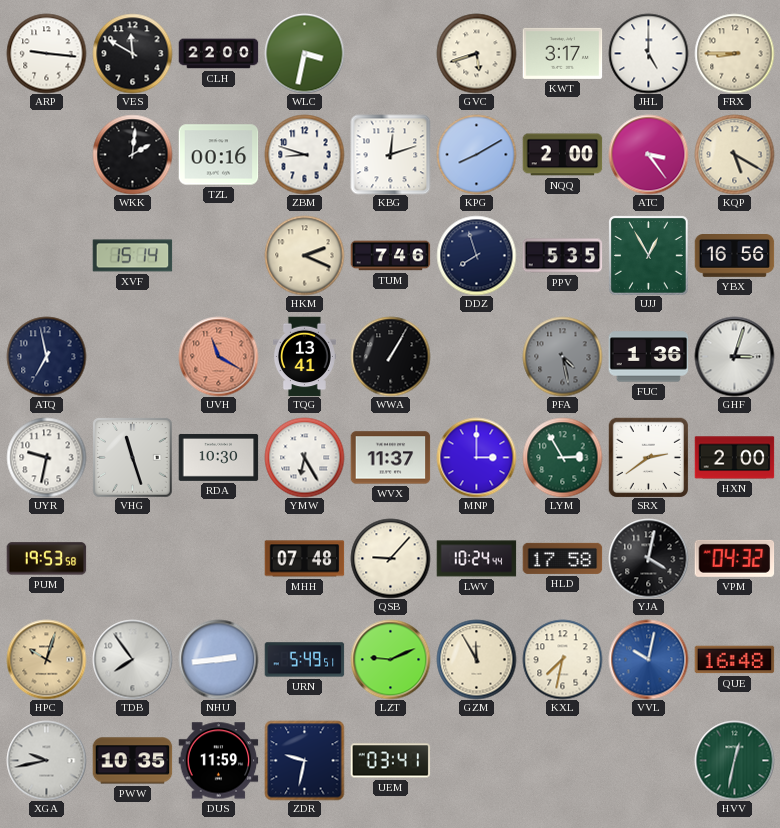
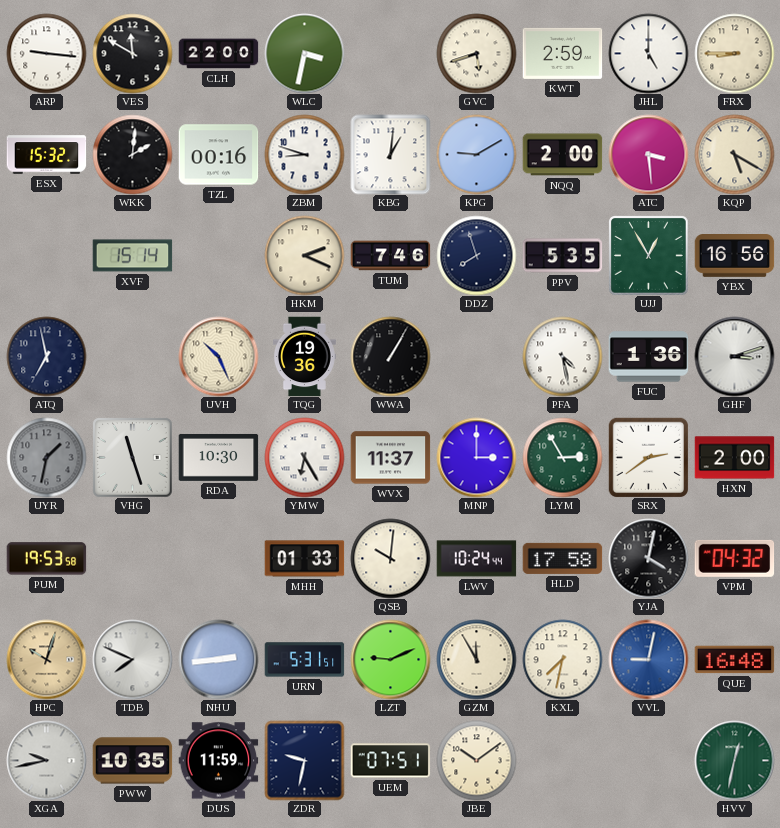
KWT: 3:17 -> 2:59 (562, 53)
ESX: none -> 15:32 (46, 155)
KBG: 12:12 -> 1:01 (390, 154)
KPG: 8:10 -> 9:10 (476, 154)
ATC: 3:24 -> 3:29 (648, 154)
UVH: 11:20 -> 10:26 (218, 356)
UVH dial: salmon -> cream (218, 356)
TQG: 13:41 -> 19:36 (304, 356)
PFA dial: grey -> white (562, 356)
GHF: 3:03 -> 3:12 (734, 356)
UYR: 9:32 -> 1:32 (46, 457)
UYR dial: white -> grey (46, 457)
MHH: 07:48 -> 01:33 (304, 559)
QSB: 9:07 -> 10:01 (390, 558)
TDB: 7:54 -> 7:49 (132, 659)
URN: 5:49 -> 5:31 (304, 660)
VVL: 10:02 -> 9:02 (648, 659)
UEM: 03:41 -> 07:51 (390, 761)
JBE: none -> 10:09 (476, 760)
